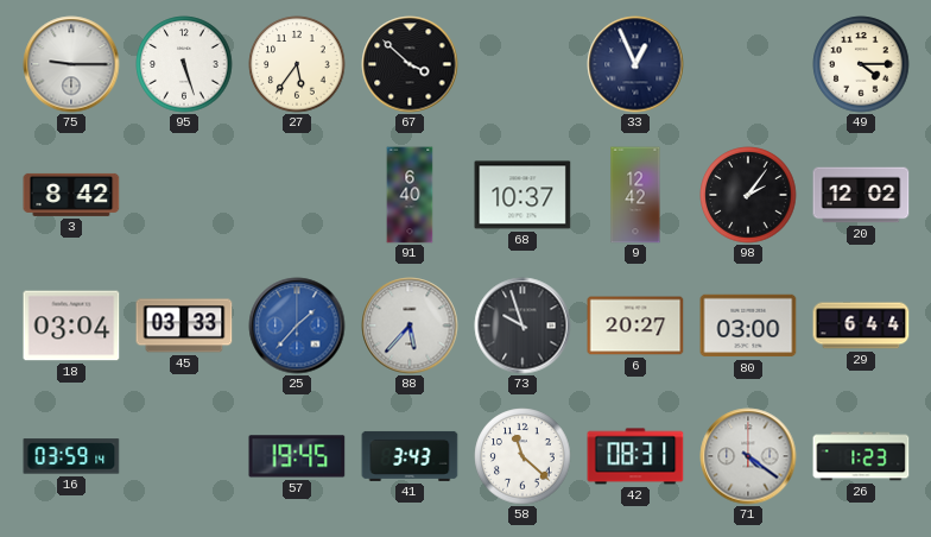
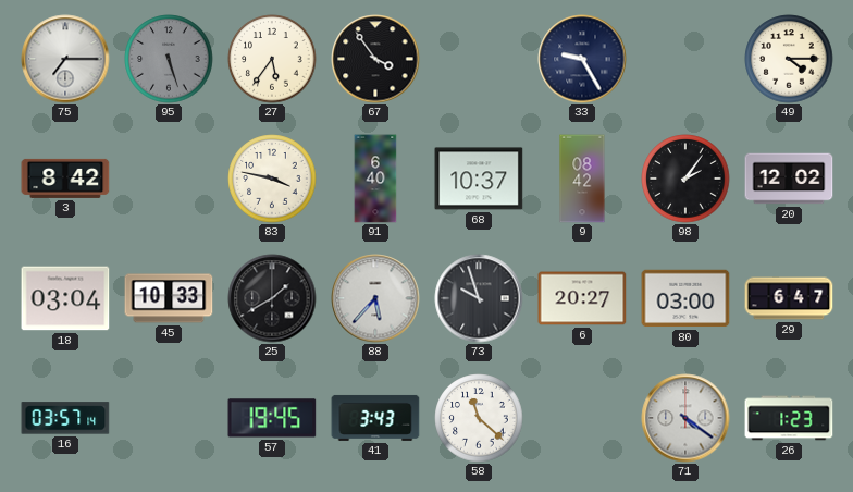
75: 9:15 -> 7:15 (65, 59)
95 dial: white -> grey (169, 59)
67: 3:52 -> 3:54 (375, 59)
33: 12:56 -> 9:25 (582, 59)
83: none -> 3:47 (272, 179)
9: 12:42 -> 08:42 (582, 179)
45: 03:33 -> 10:33 (169, 298)
25: 1:37 -> 1:40 (272, 298)
25 dial: blue -> black (272, 298)
29: 6:44 -> 6:47 (789, 298)
16: 03:59 -> 03:57 (65, 418)
42: 08:31 -> none (635, 456)
